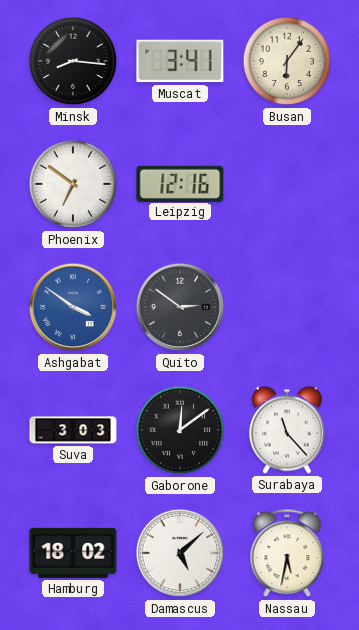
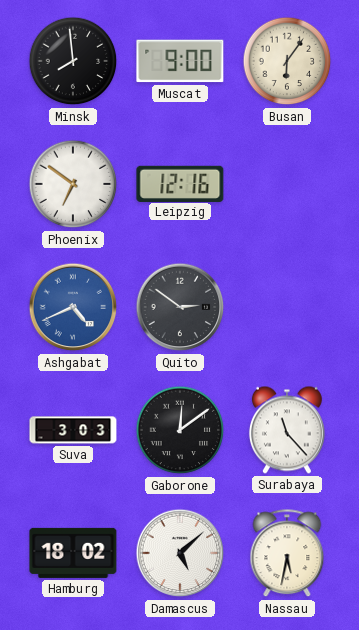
Minsk: 8:16 -> 7:59 (73, 61)
Muscat: 3:41 -> 9:00 (180, 61)
Ashgabat: 3:51 -> 4:41 (73, 307)
